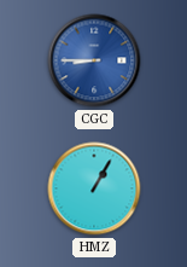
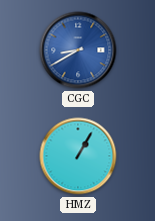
CGC: 8:45 -> 8:40 (78, 50)
